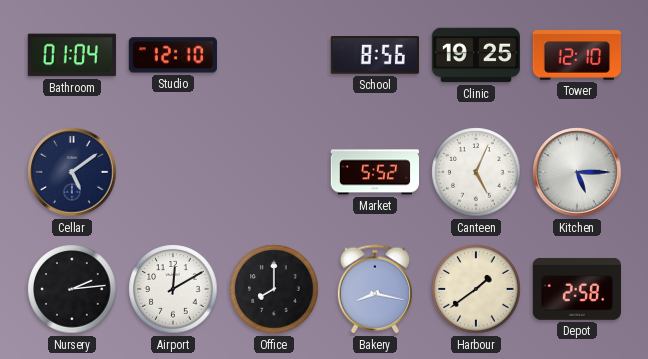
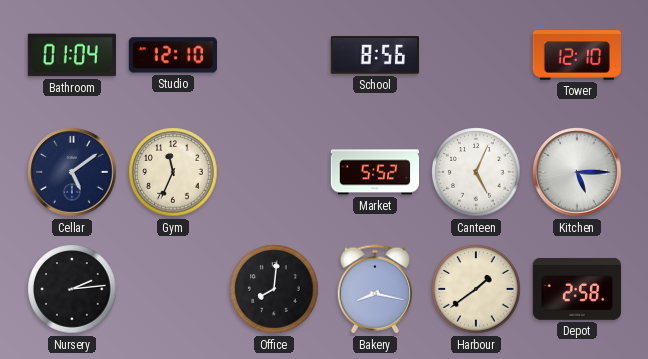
Clinic: 19:25 -> none (475, 55)
Gym: none -> 11:34 (173, 172)
Airport: 12:10 -> none (173, 289)
Office: 8:00 -> 8:01 (274, 289)
